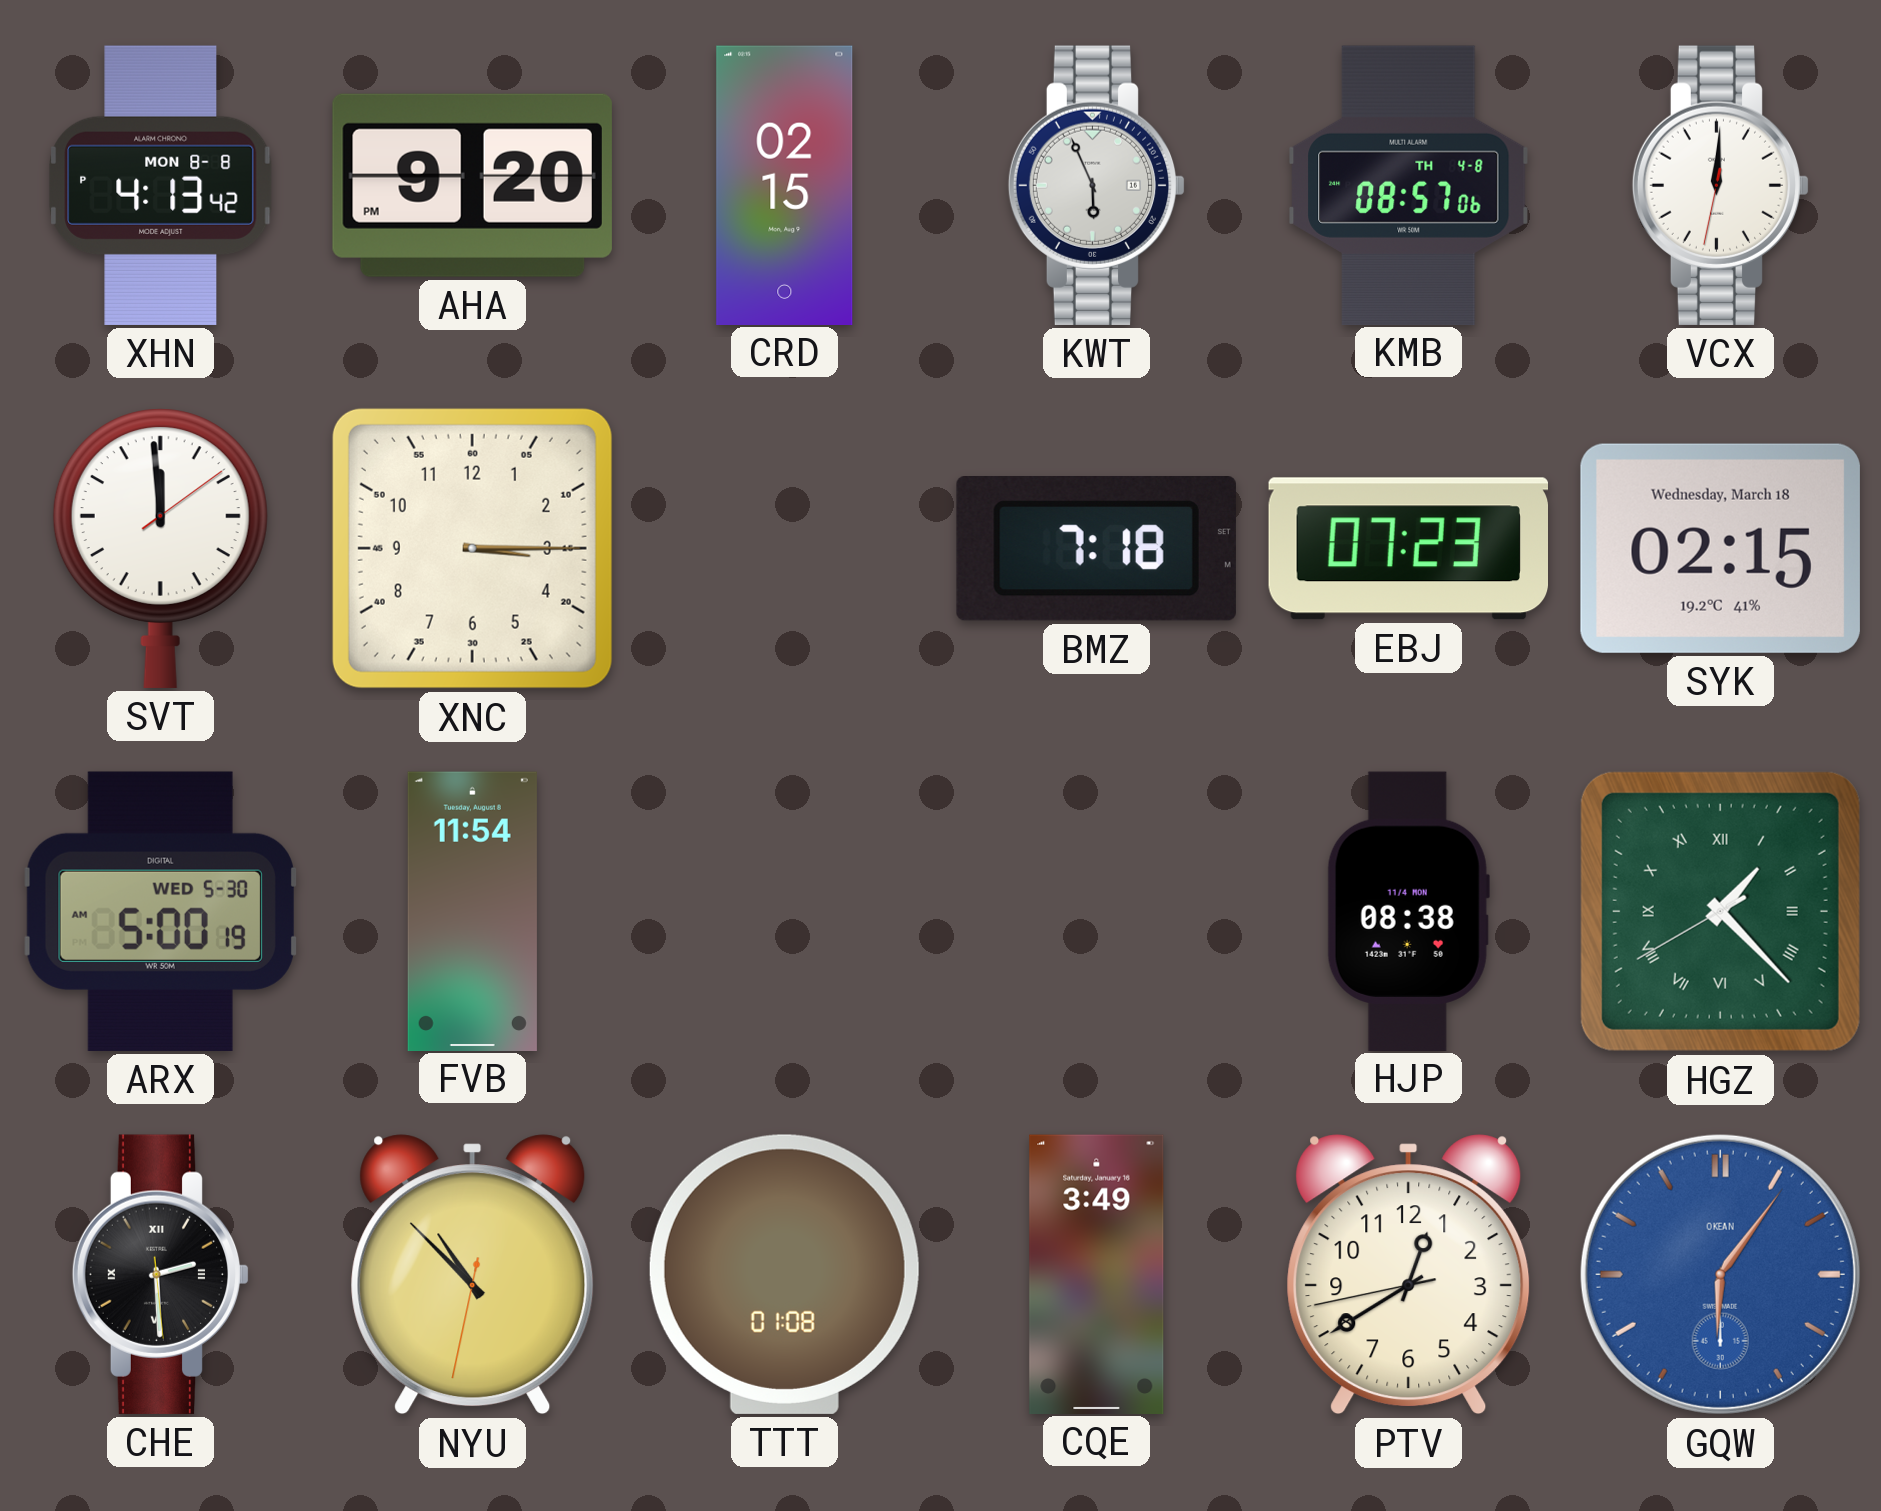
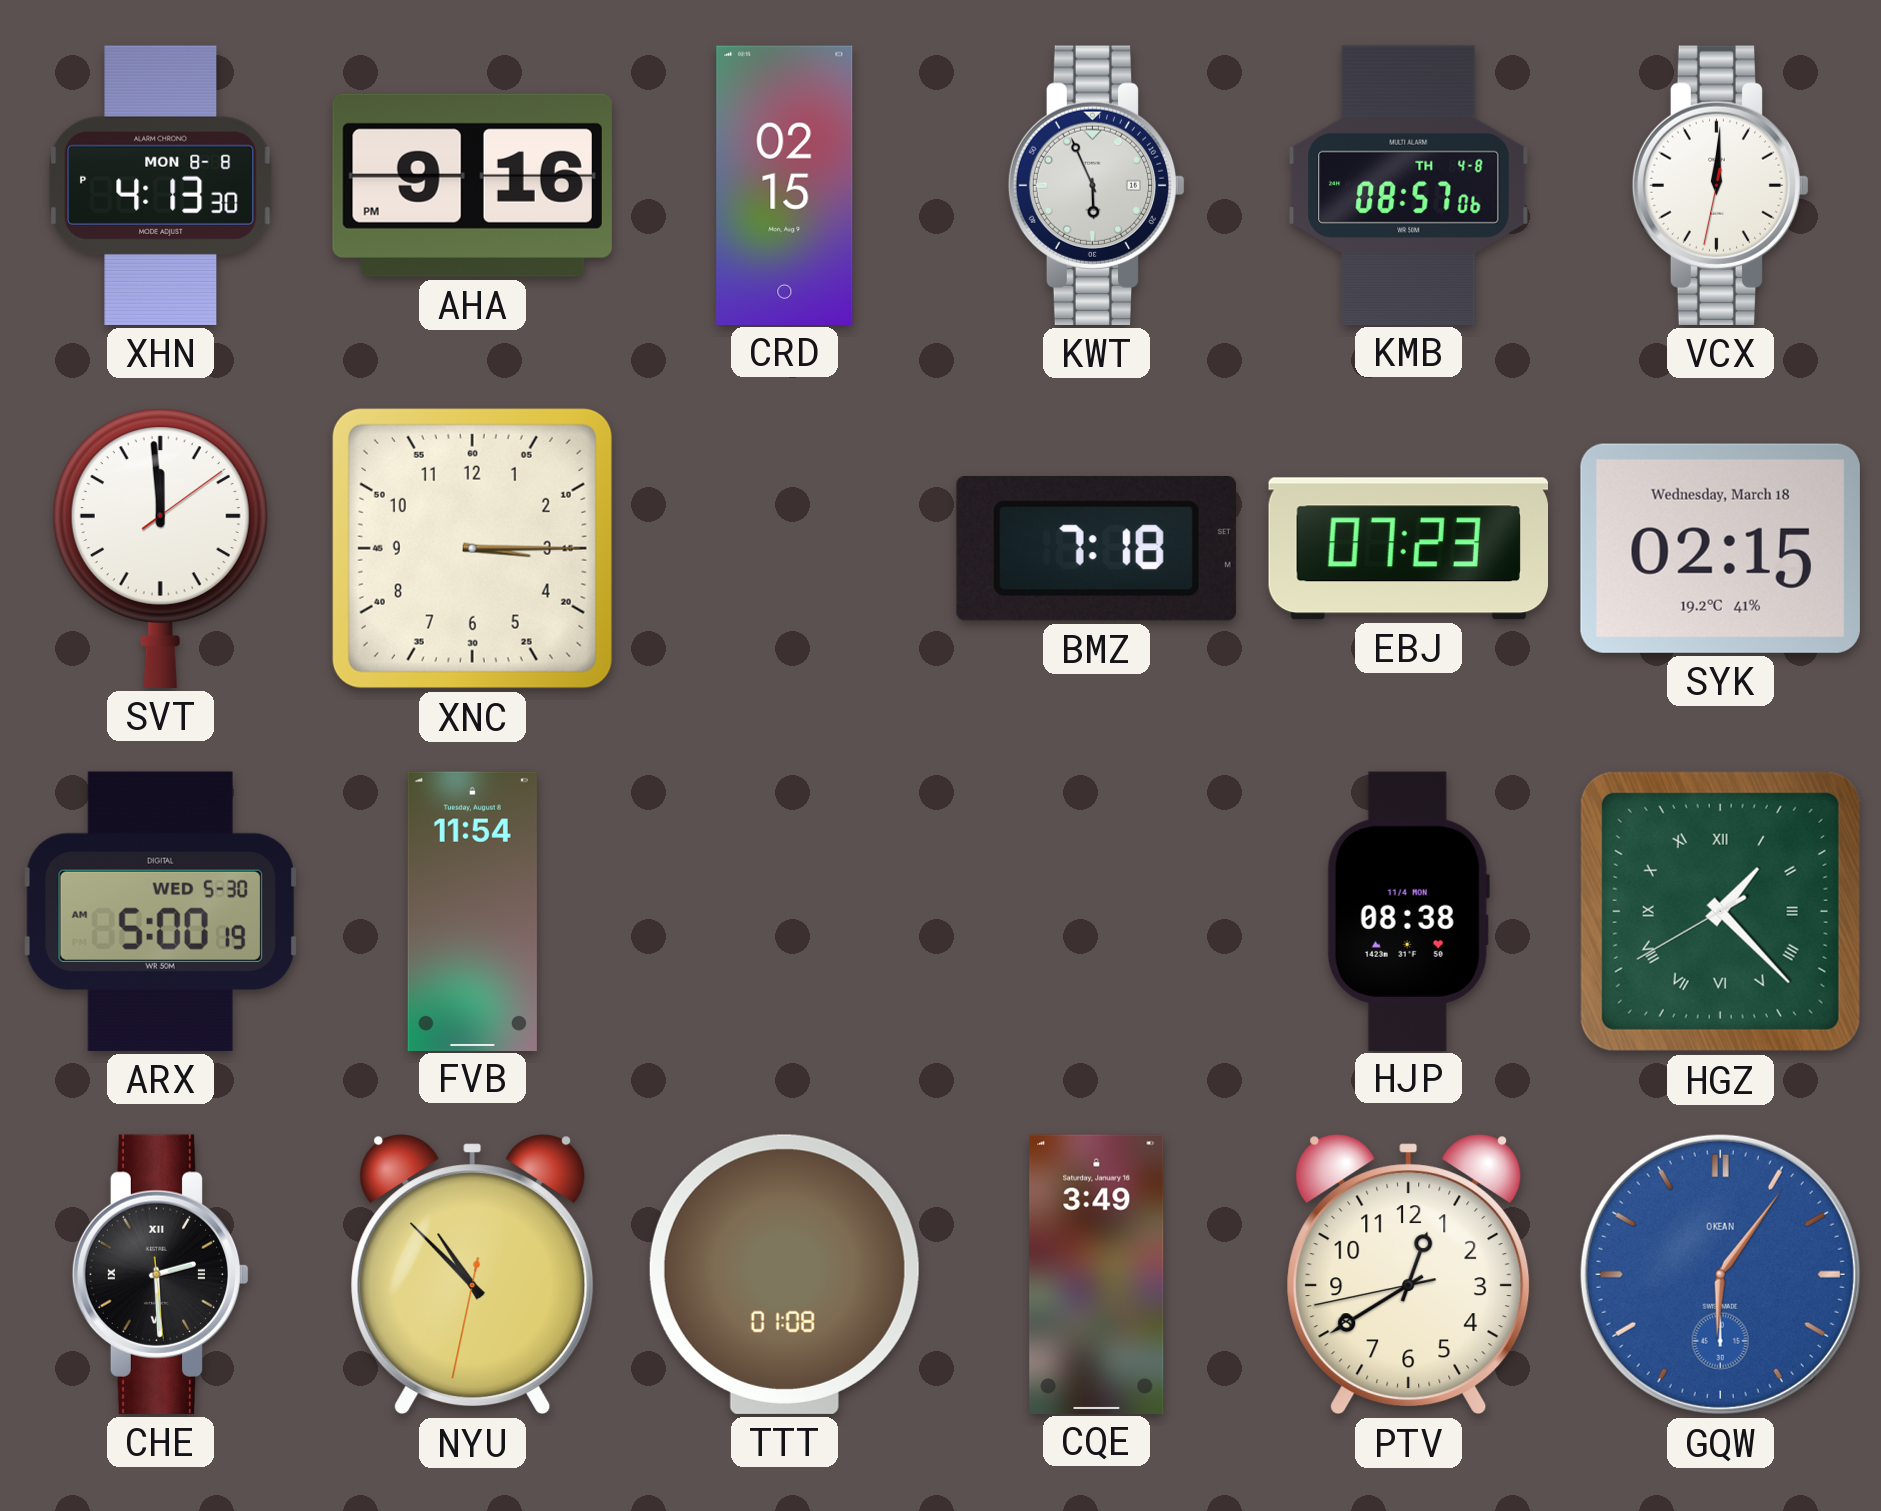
XHN: 4:13:42 PM -> 4:13:30 PM (161, 185)
AHA: 9:20 -> 9:16 (472, 185)
